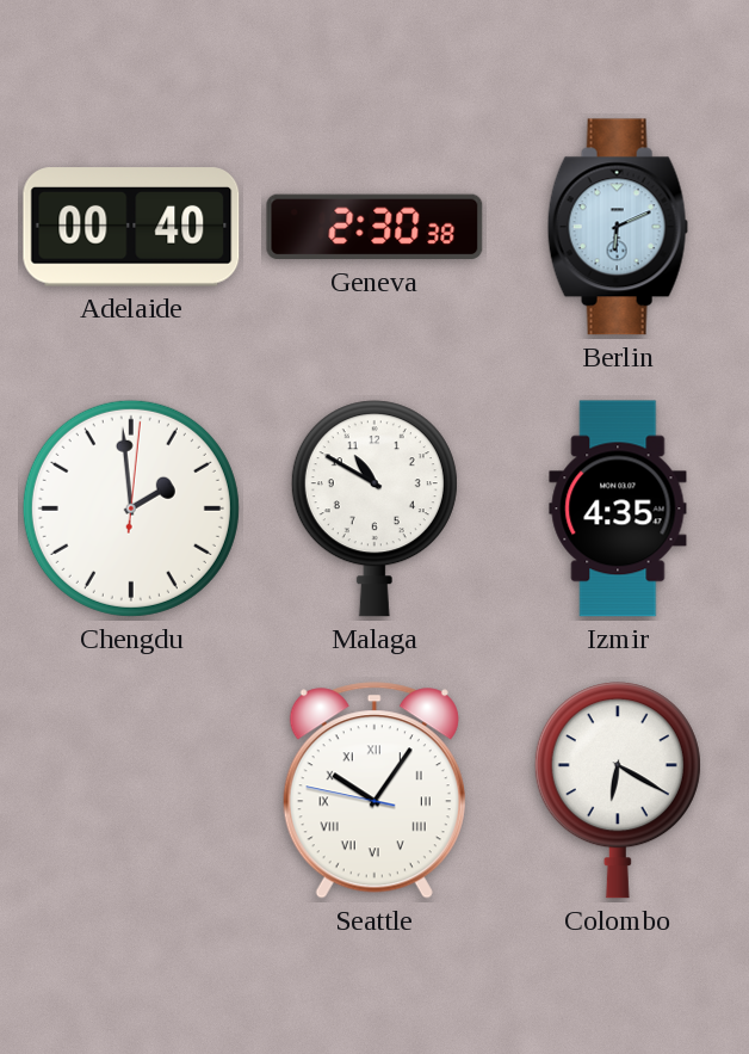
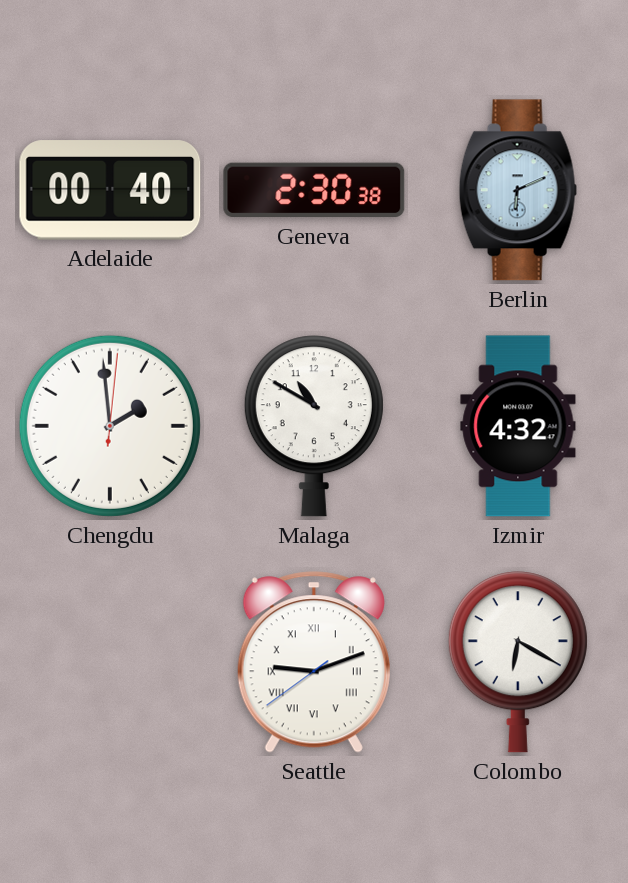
Izmir: 4:35 -> 4:32 (518, 426)
Seattle: 10:05 -> 9:11 (314, 662)
